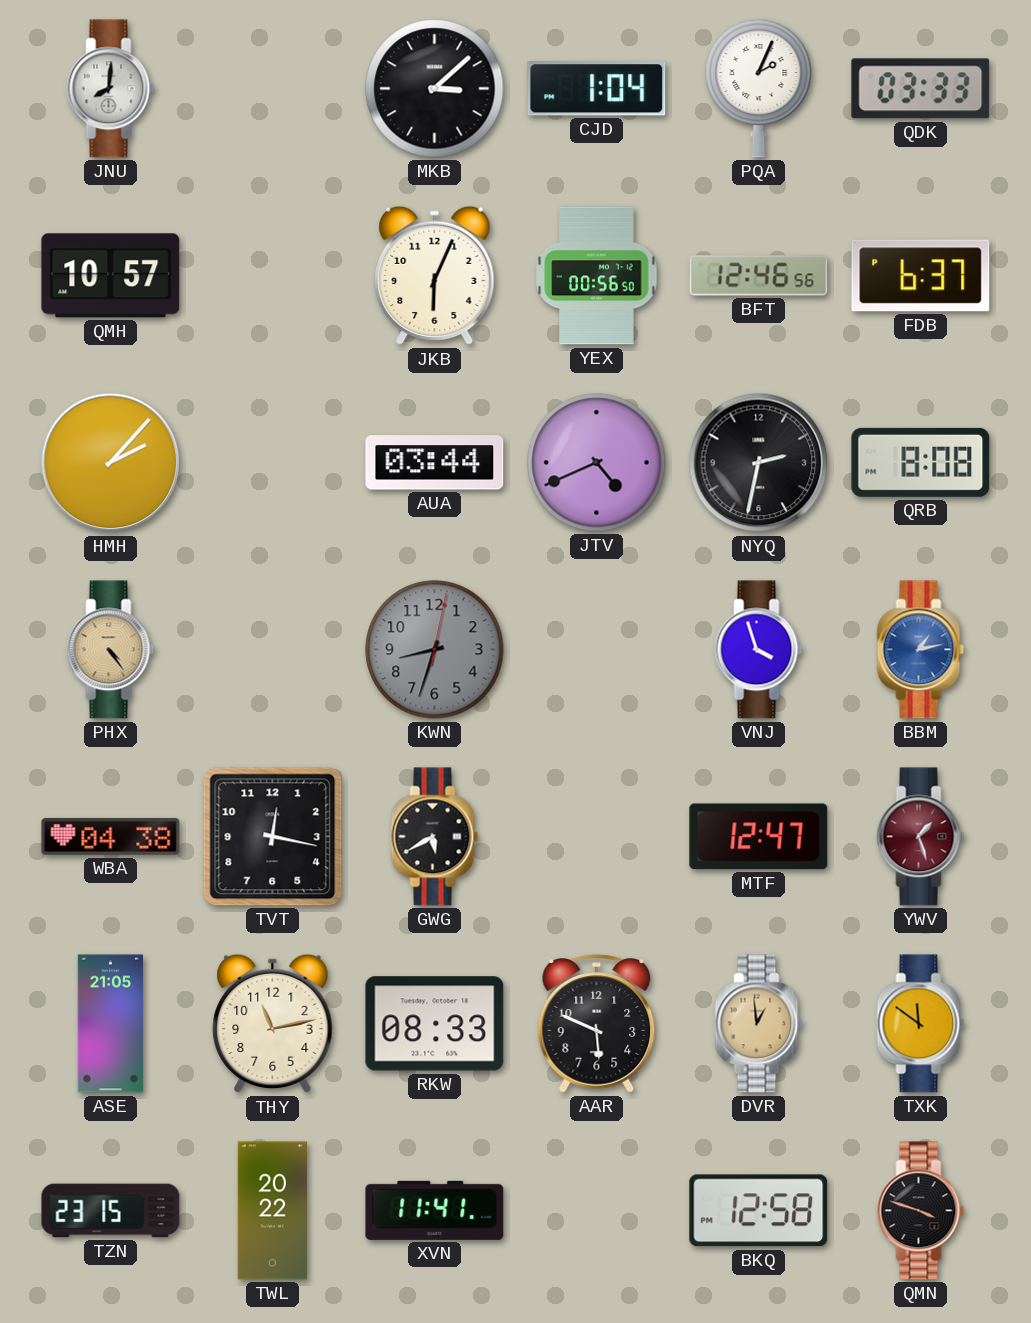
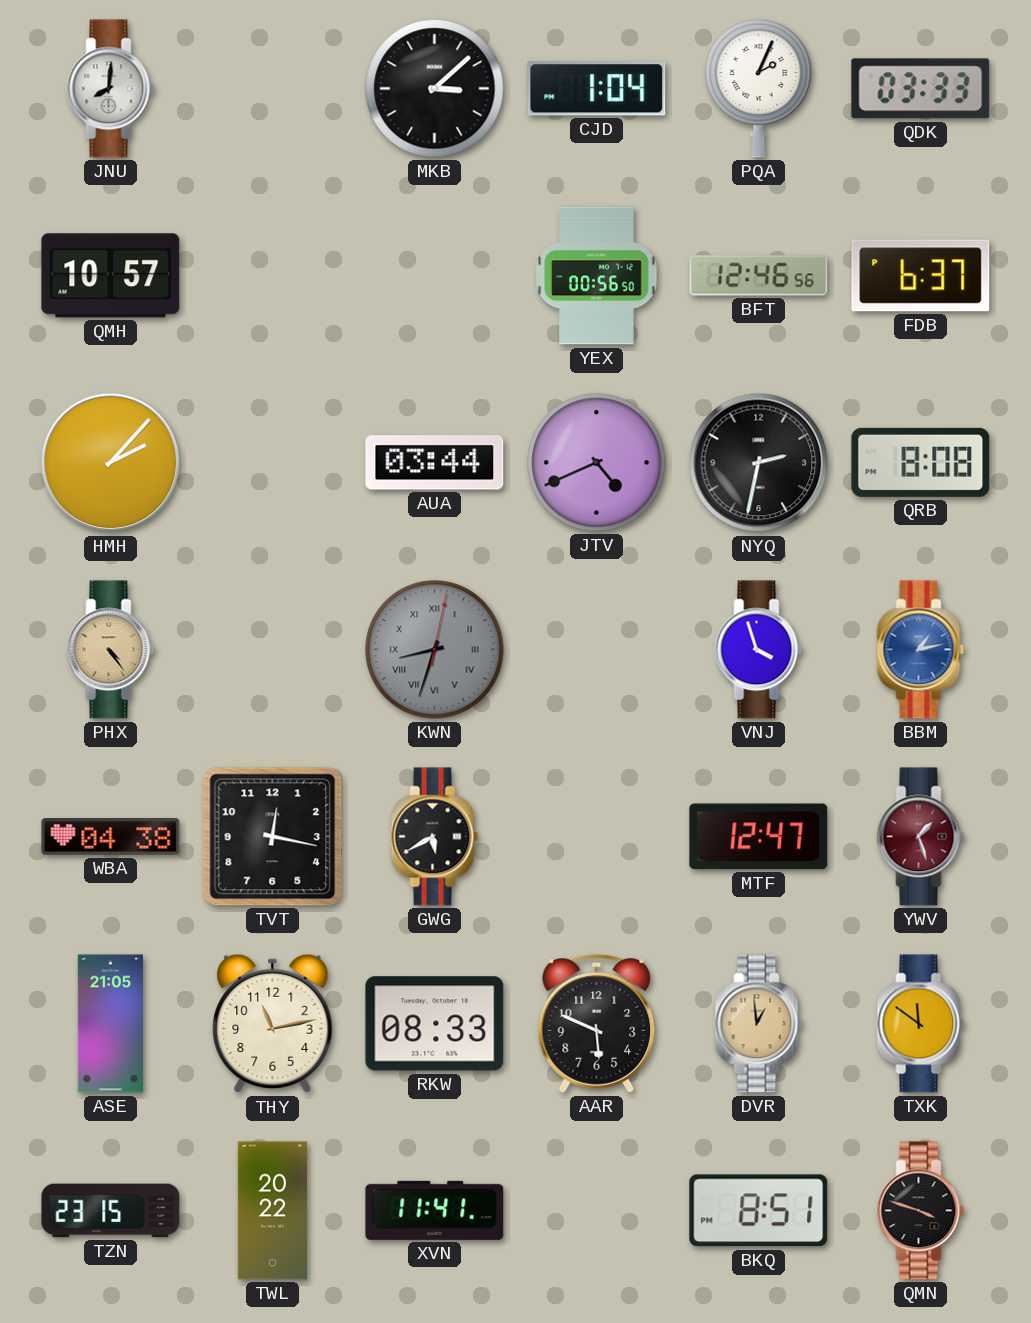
JKB: 6:04 -> none (435, 276)
KWN numerals: Arabic -> Roman (435, 650)
BKQ: 12:58 -> 8:51 (759, 1211)
